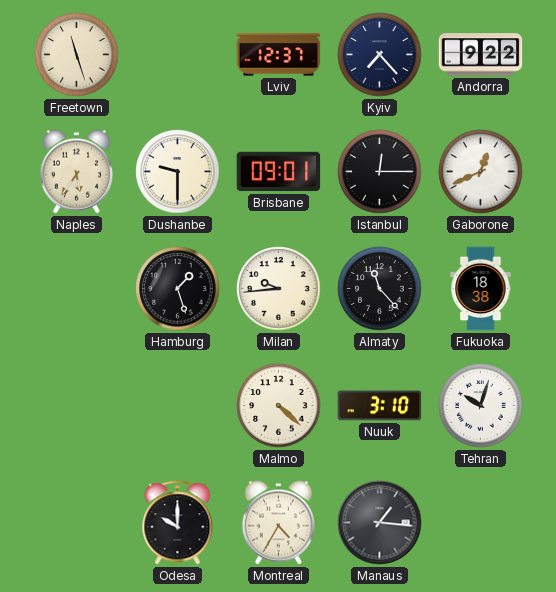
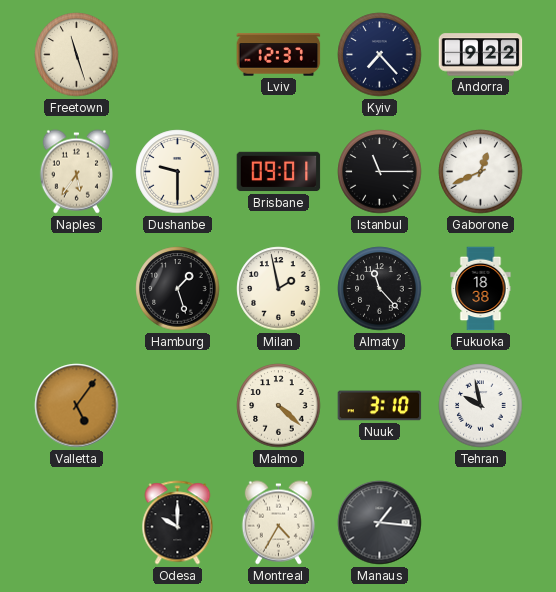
Istanbul: 12:15 -> 11:15 (380, 172)
Milan: 9:44 -> 1:58 (279, 289)
Valletta: none -> 5:06 (77, 406)
Tehran: 10:03 -> 9:58 (481, 406)
